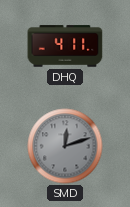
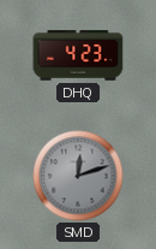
DHQ: 4:11 -> 4:23 (78, 55)
